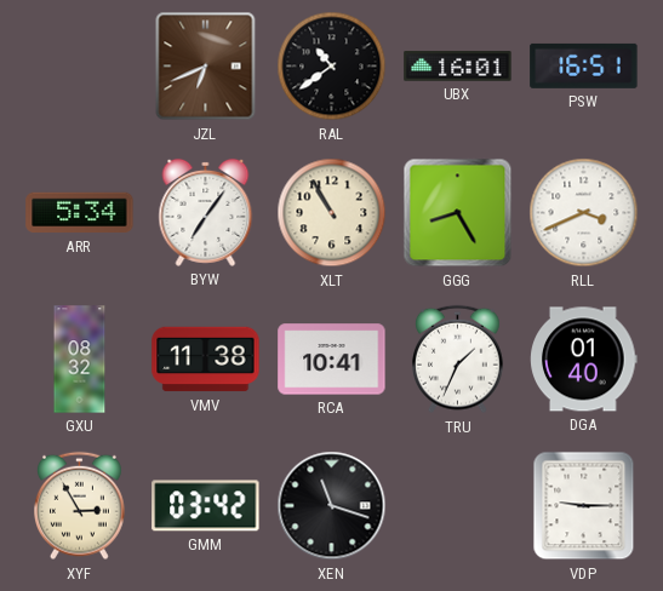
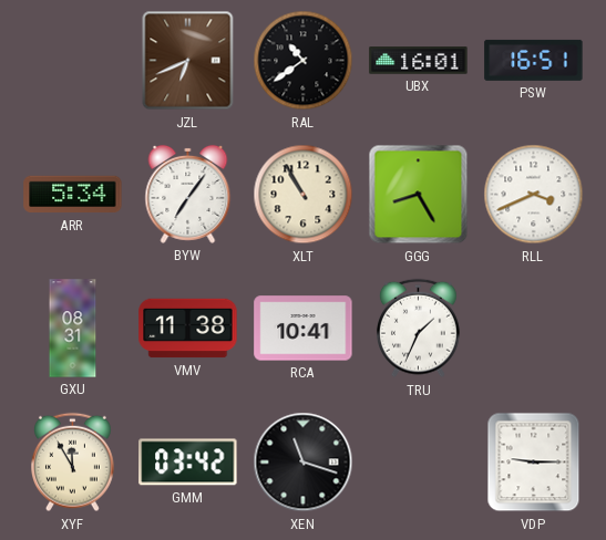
GXU: 08:32 -> 08:31 (73, 329)
DGA: 01:40 -> none (584, 360)
XYF: 2:55 -> 11:55 (73, 463)
